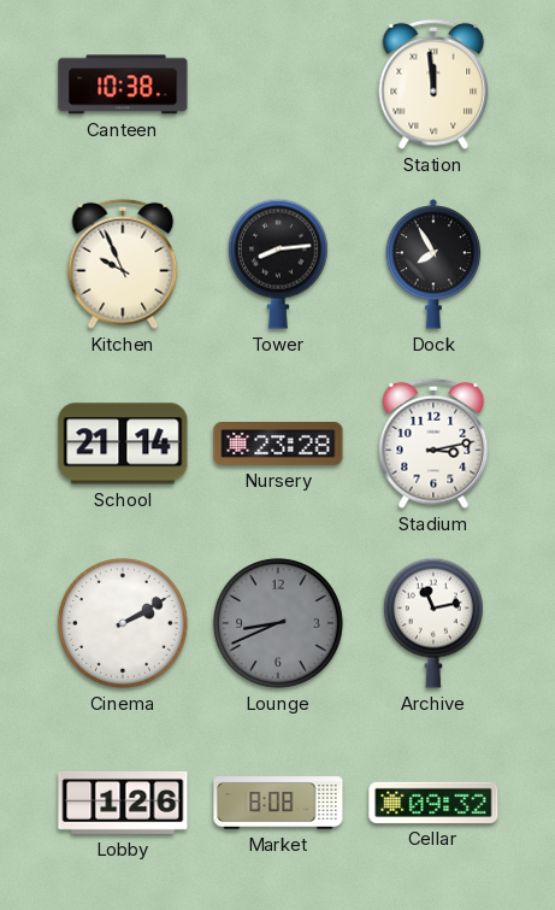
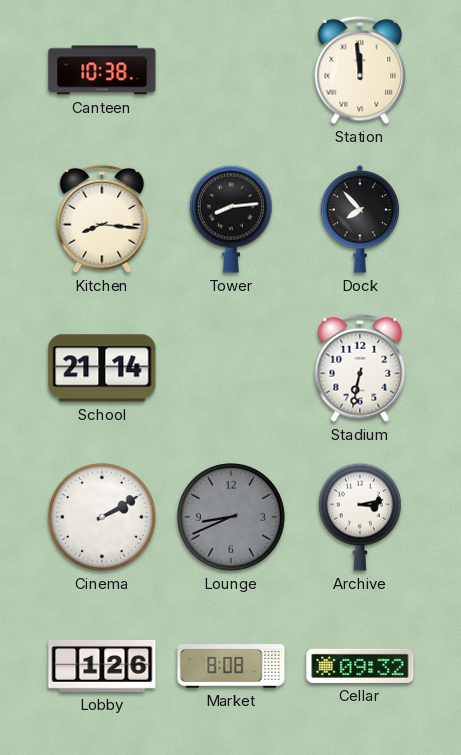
Kitchen: 9:56 -> 8:16 (102, 219)
Dock: 7:55 -> 7:53 (360, 219)
Nursery: 23:28 -> none (278, 445)
Stadium: 3:13 -> 6:32 (360, 368)
Archive: 11:13 -> 3:13 (360, 517)
